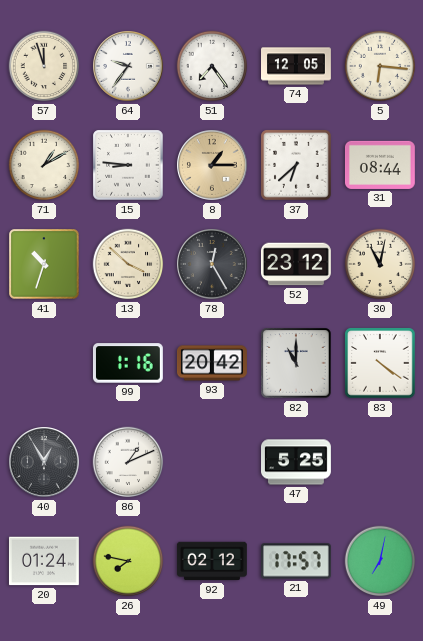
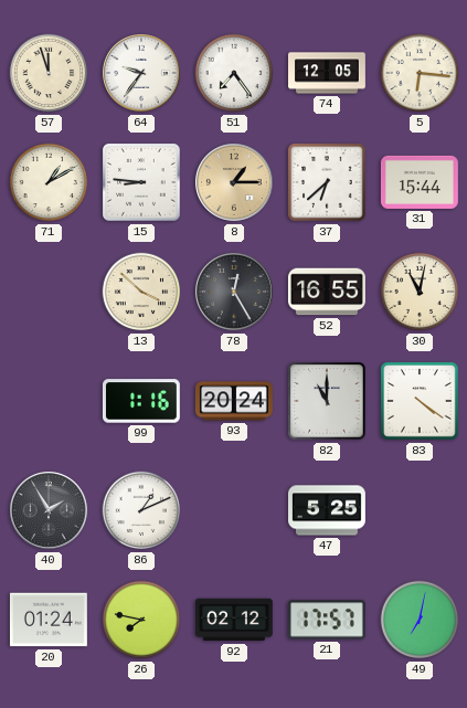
31: 08:44 -> 15:44 (420, 182)
41: 10:33 -> none (44, 264)
52: 23:12 -> 16:55 (327, 292)
93: 20:42 -> 20:24 (234, 401)
40: 12:55 -> 1:55 (49, 510)
